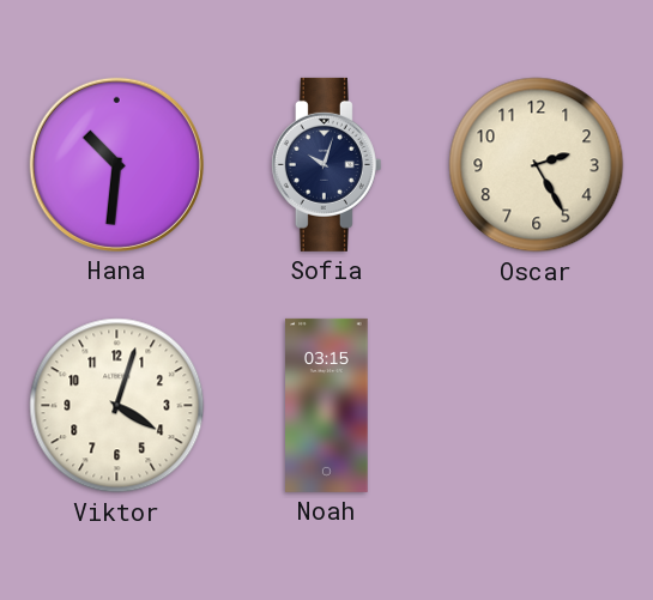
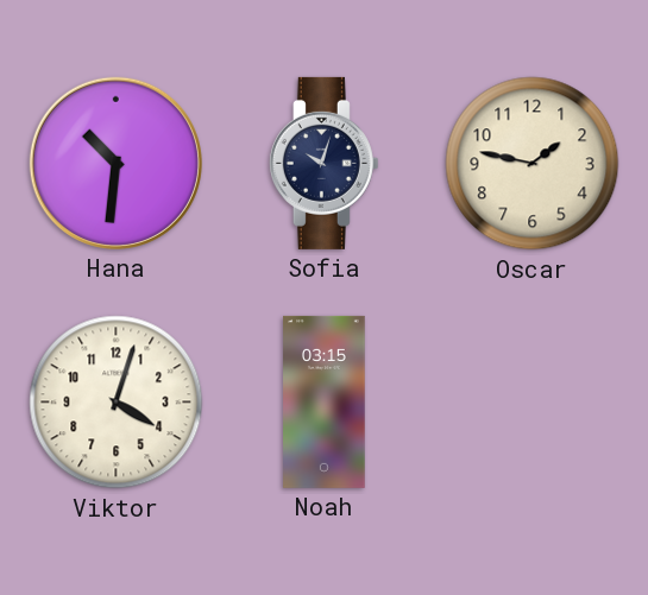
Oscar: 2:25 -> 1:47 (533, 164)
